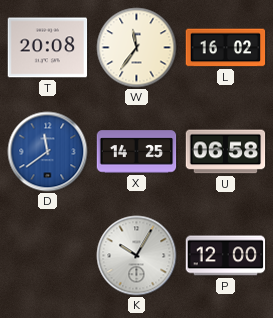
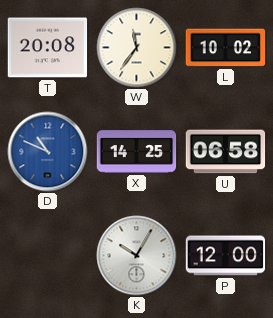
L: 16:02 -> 10:02 (226, 48)
D: 11:39 -> 10:49 (48, 152)
